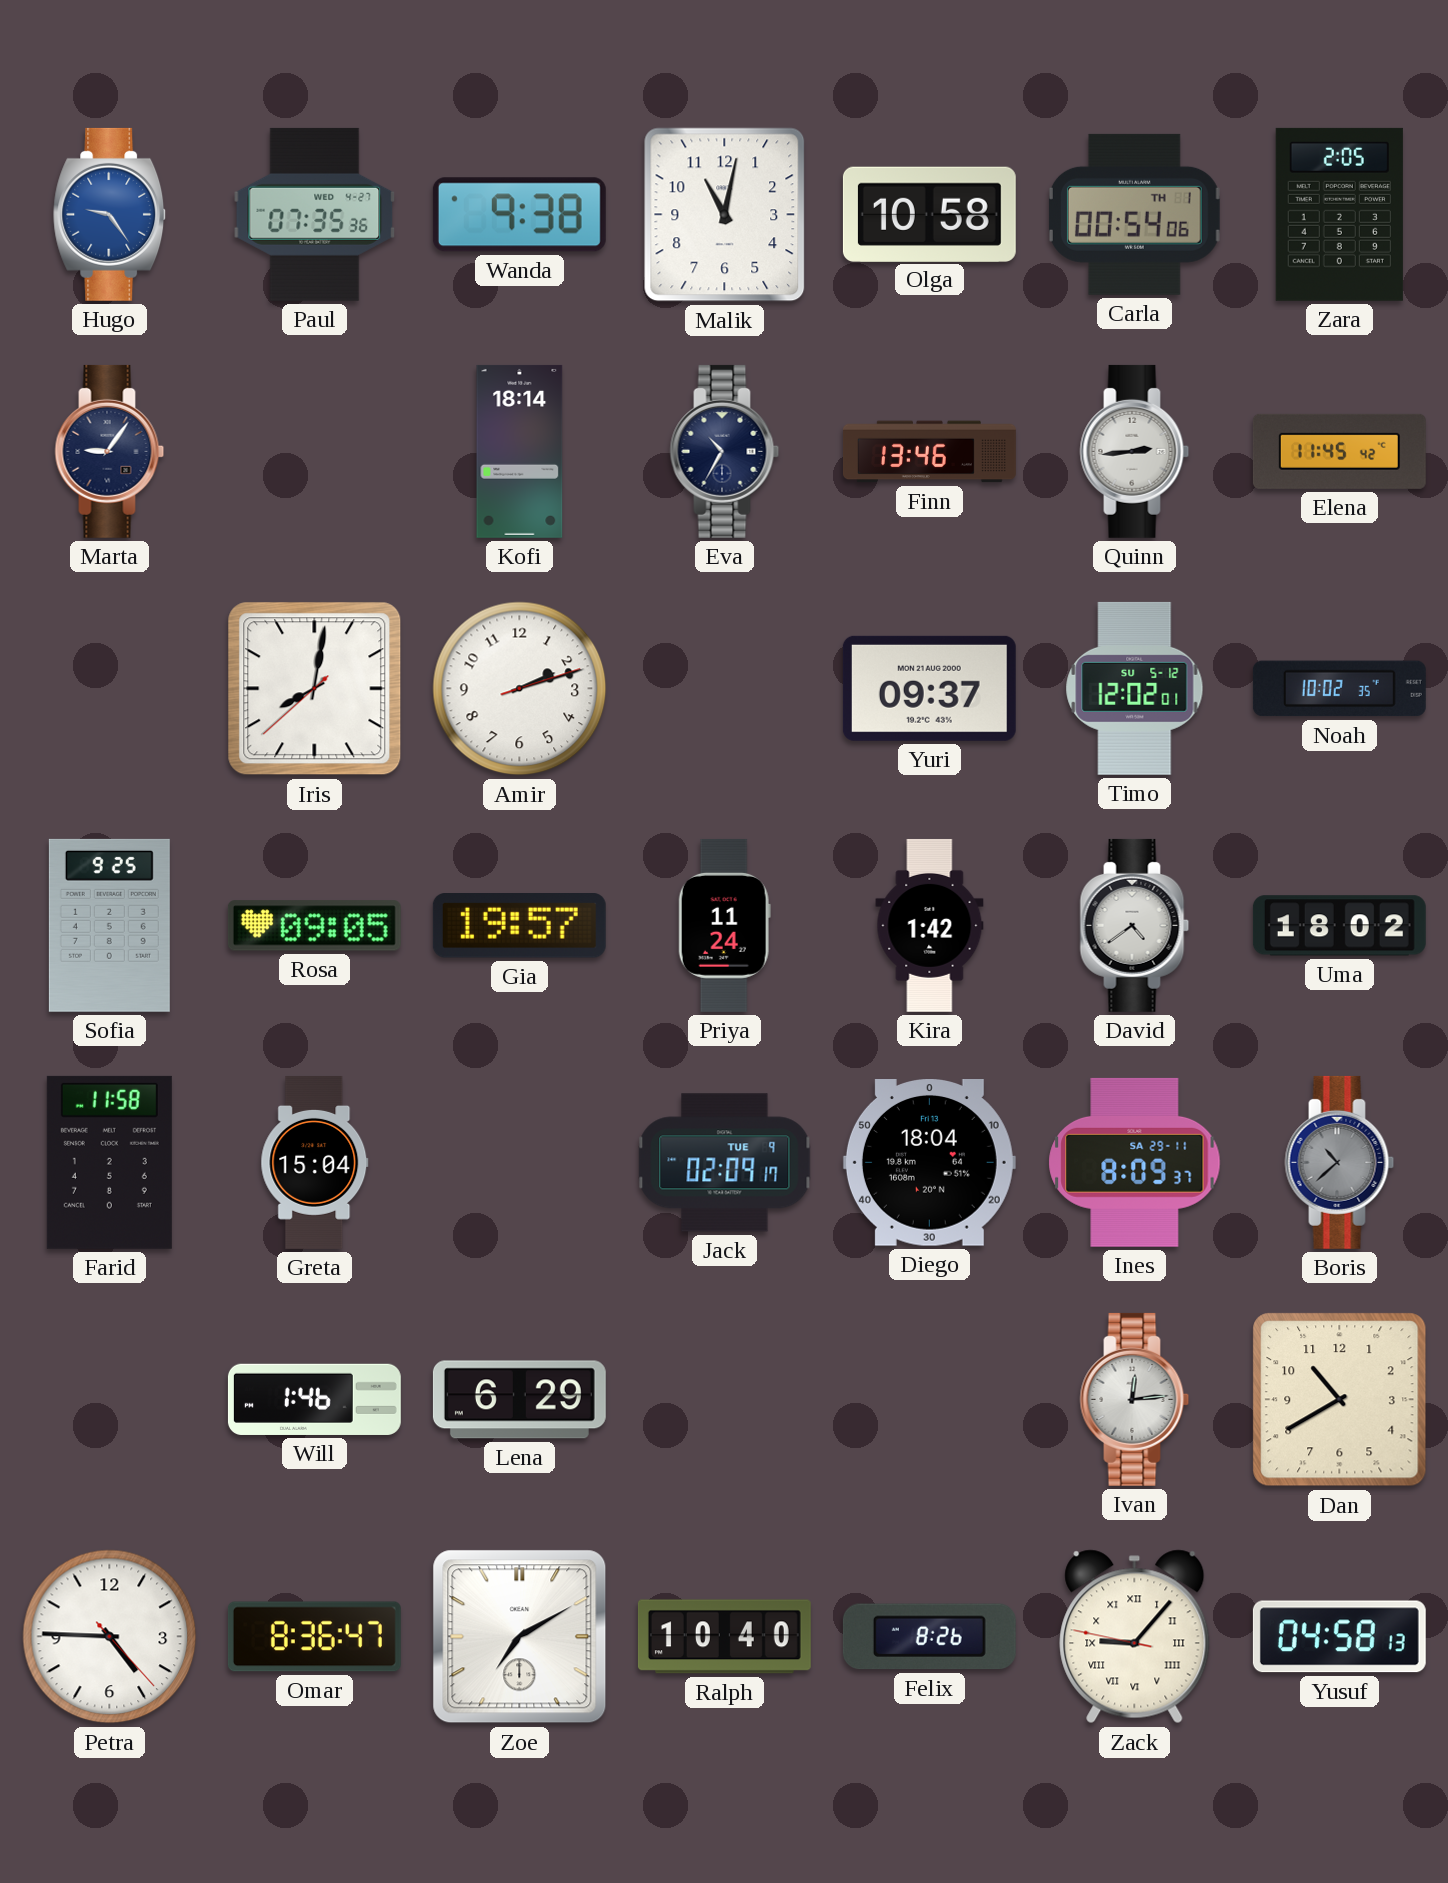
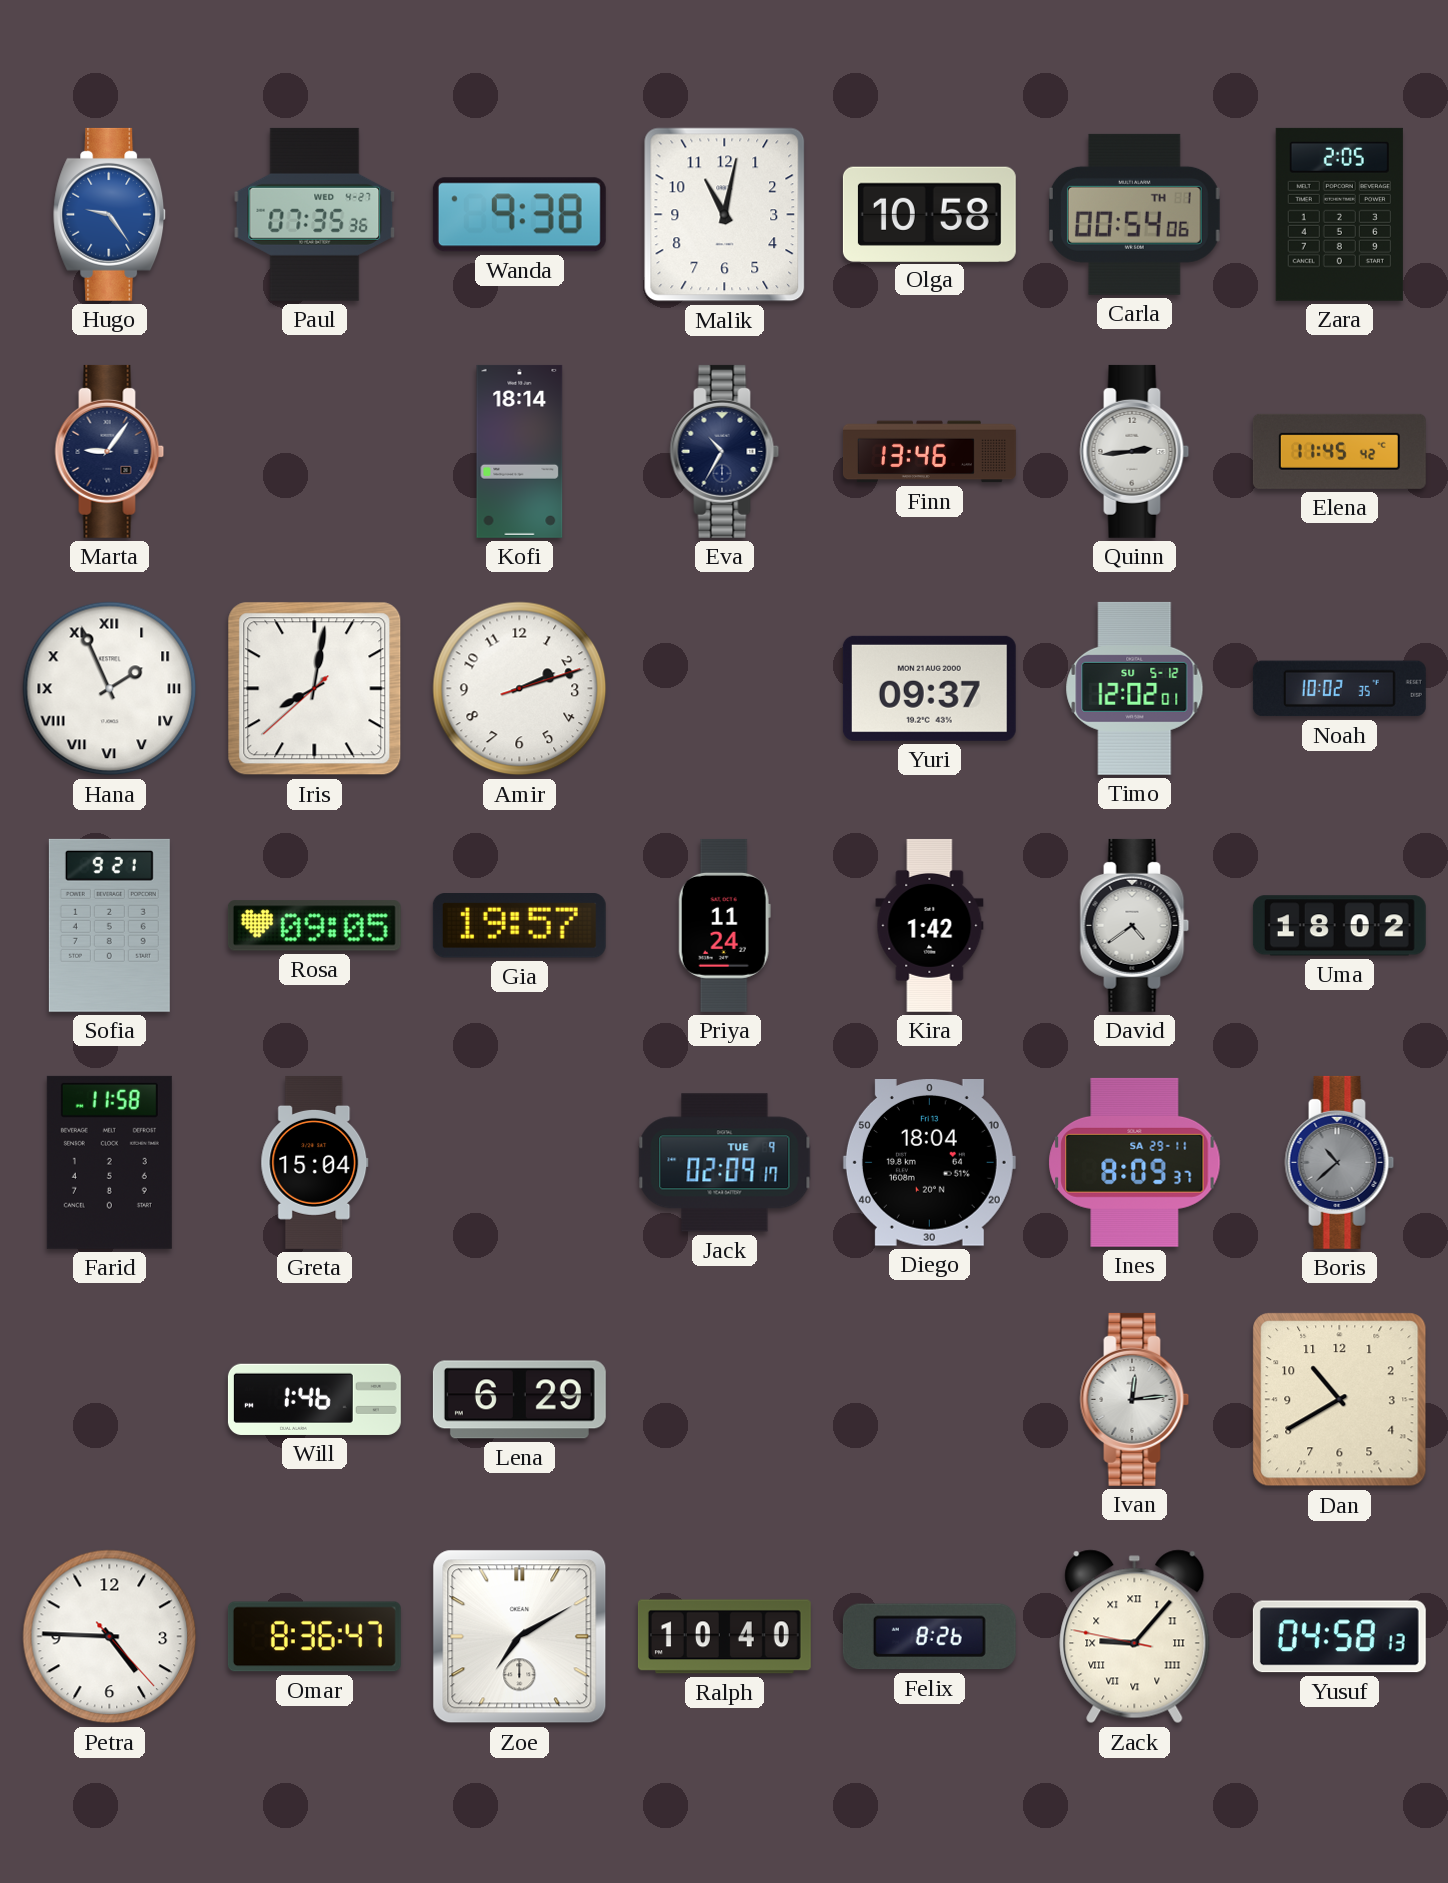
Hana: none -> 1:56 (110, 689)
Sofia: 9:25 -> 9:21 (109, 925)
